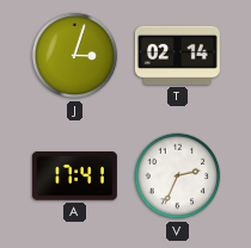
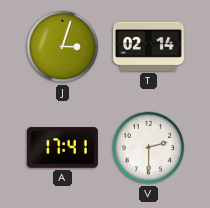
V: 2:34 -> 2:30 (149, 148)
